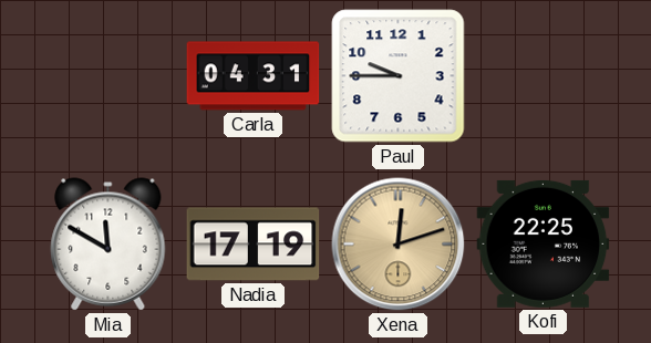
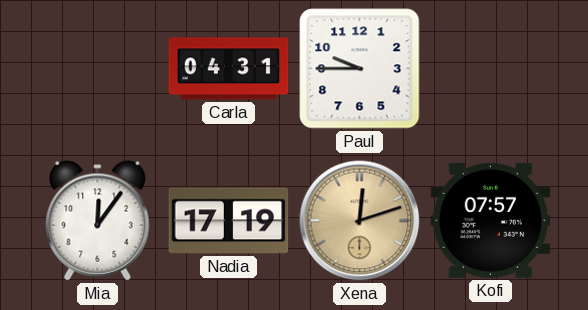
Mia: 11:50 -> 12:06 (98, 221)
Kofi: 22:25 -> 07:57 (491, 220)
